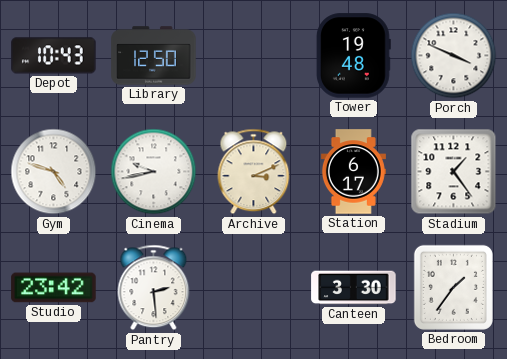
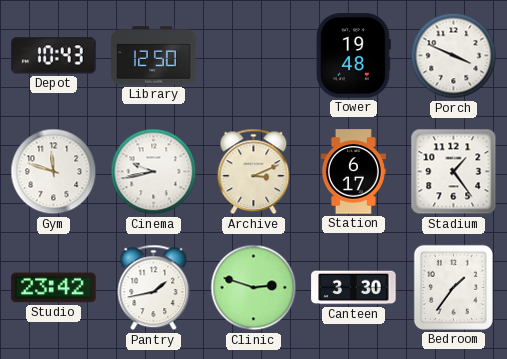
Gym: 4:48 -> 11:48 (54, 172)
Pantry: 2:29 -> 1:43 (154, 288)
Clinic: none -> 2:48 (254, 288)
